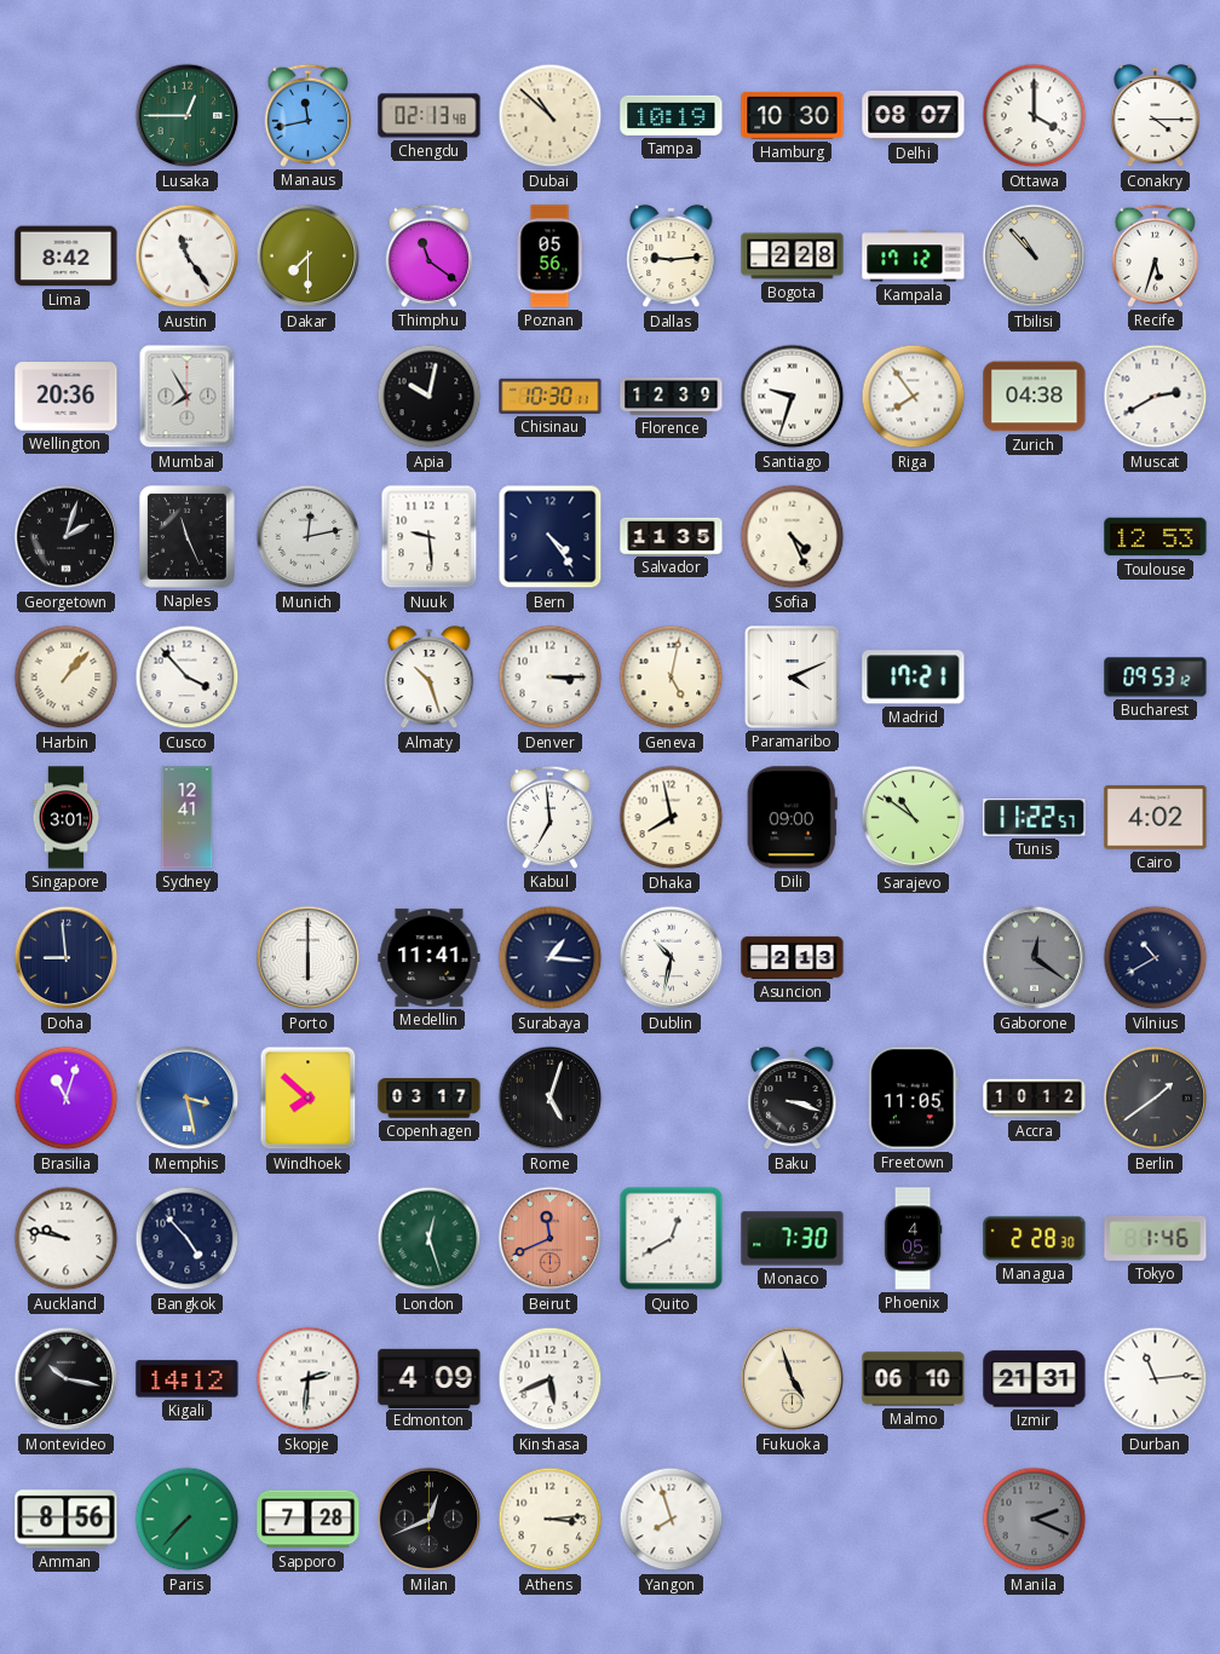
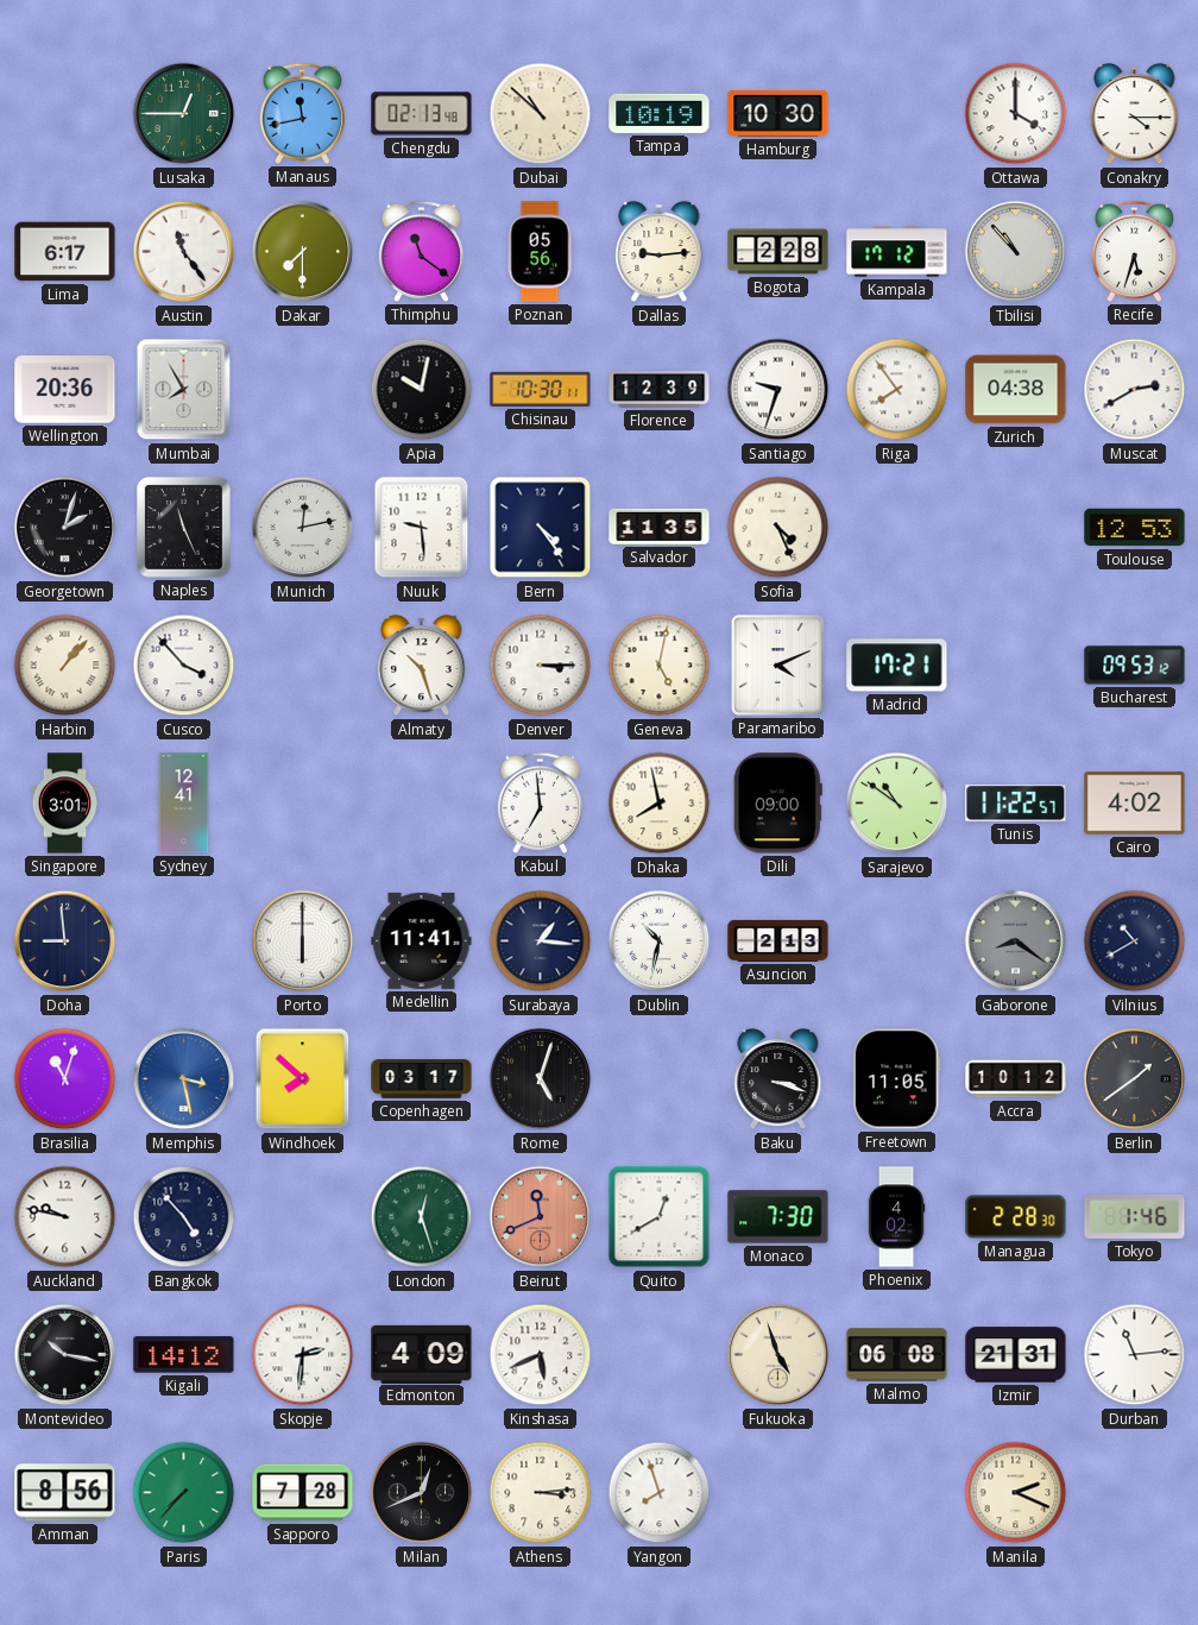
Delhi: 08:07 -> none (914, 115)
Lima: 8:42 -> 6:17 (65, 252)
Gaborone: 12:21 -> 8:21 (1016, 941)
Phoenix: 4:05 -> 4:02 (896, 1217)
Malmo: 06:10 -> 06:08 (897, 1355)
Manila dial: grey -> cream (1016, 1493)
